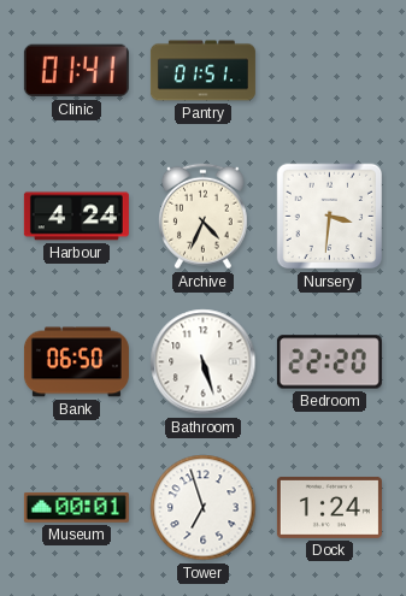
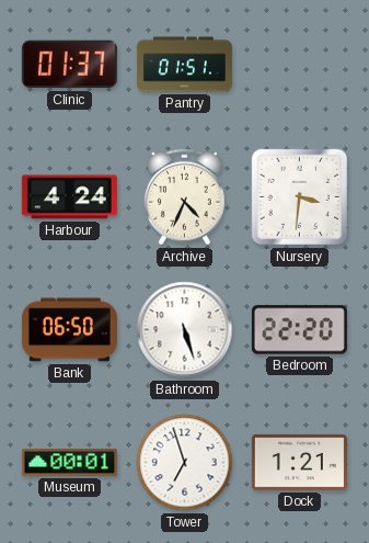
Clinic: 01:41 -> 01:37 (69, 65)
Dock: 1:24 -> 1:21 (299, 462)
